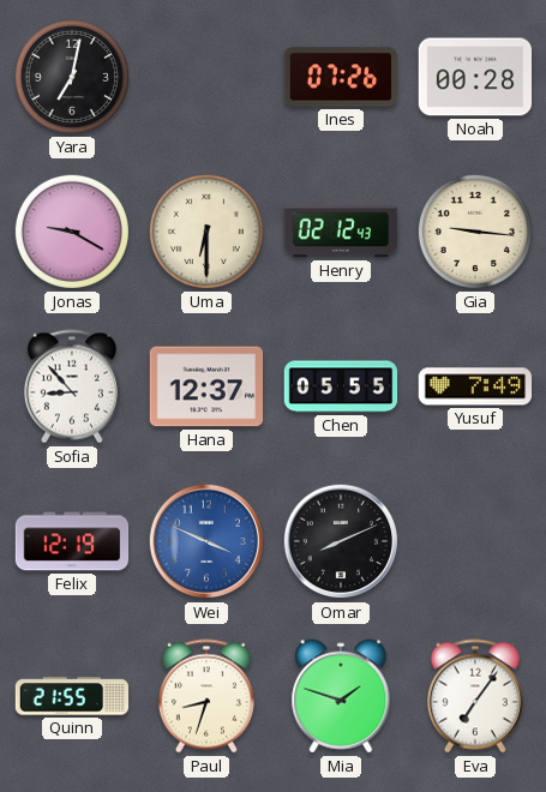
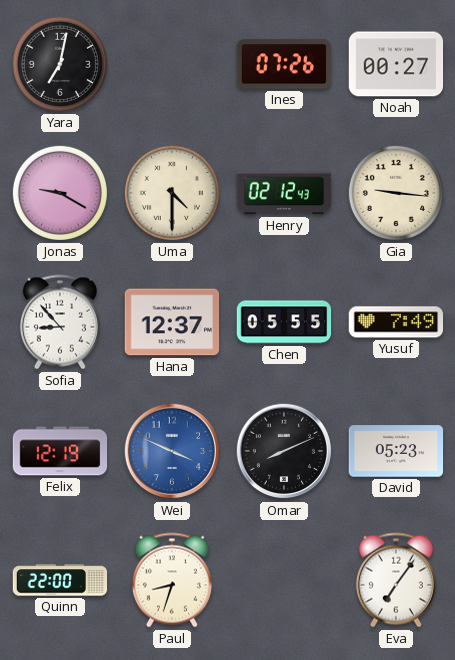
Noah: 00:28 -> 00:27 (396, 64)
Uma: 6:30 -> 4:30 (172, 193)
David: none -> 05:23 (396, 451)
Quinn: 21:55 -> 22:00 (60, 580)
Mia: 1:48 -> none (341, 696)
